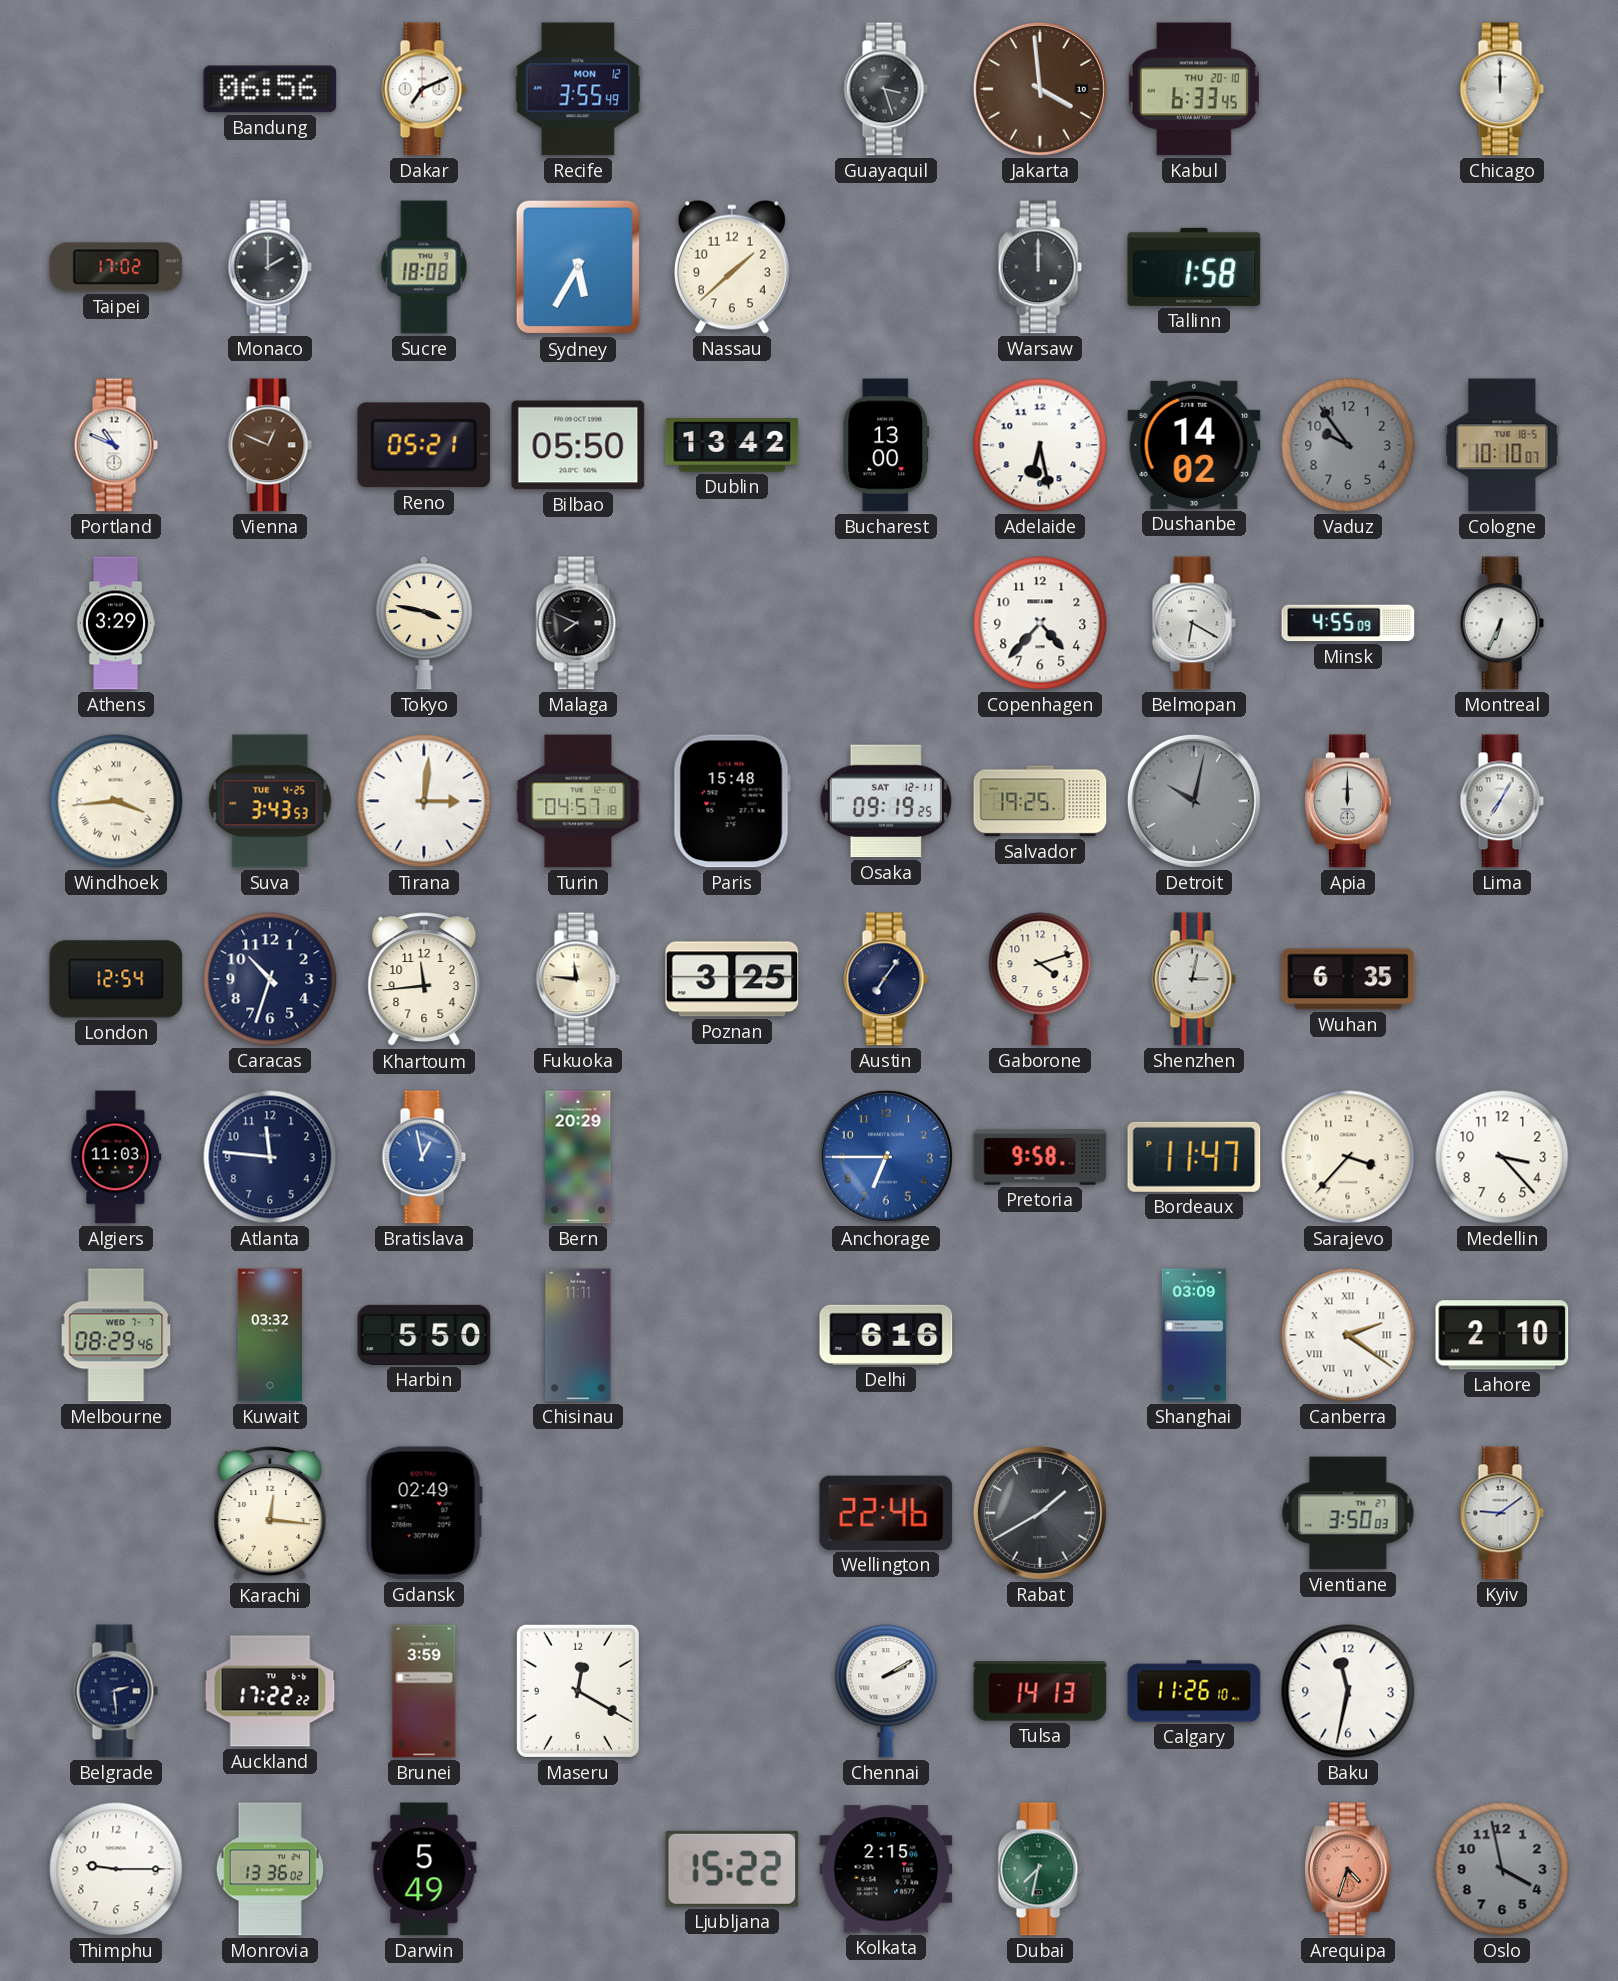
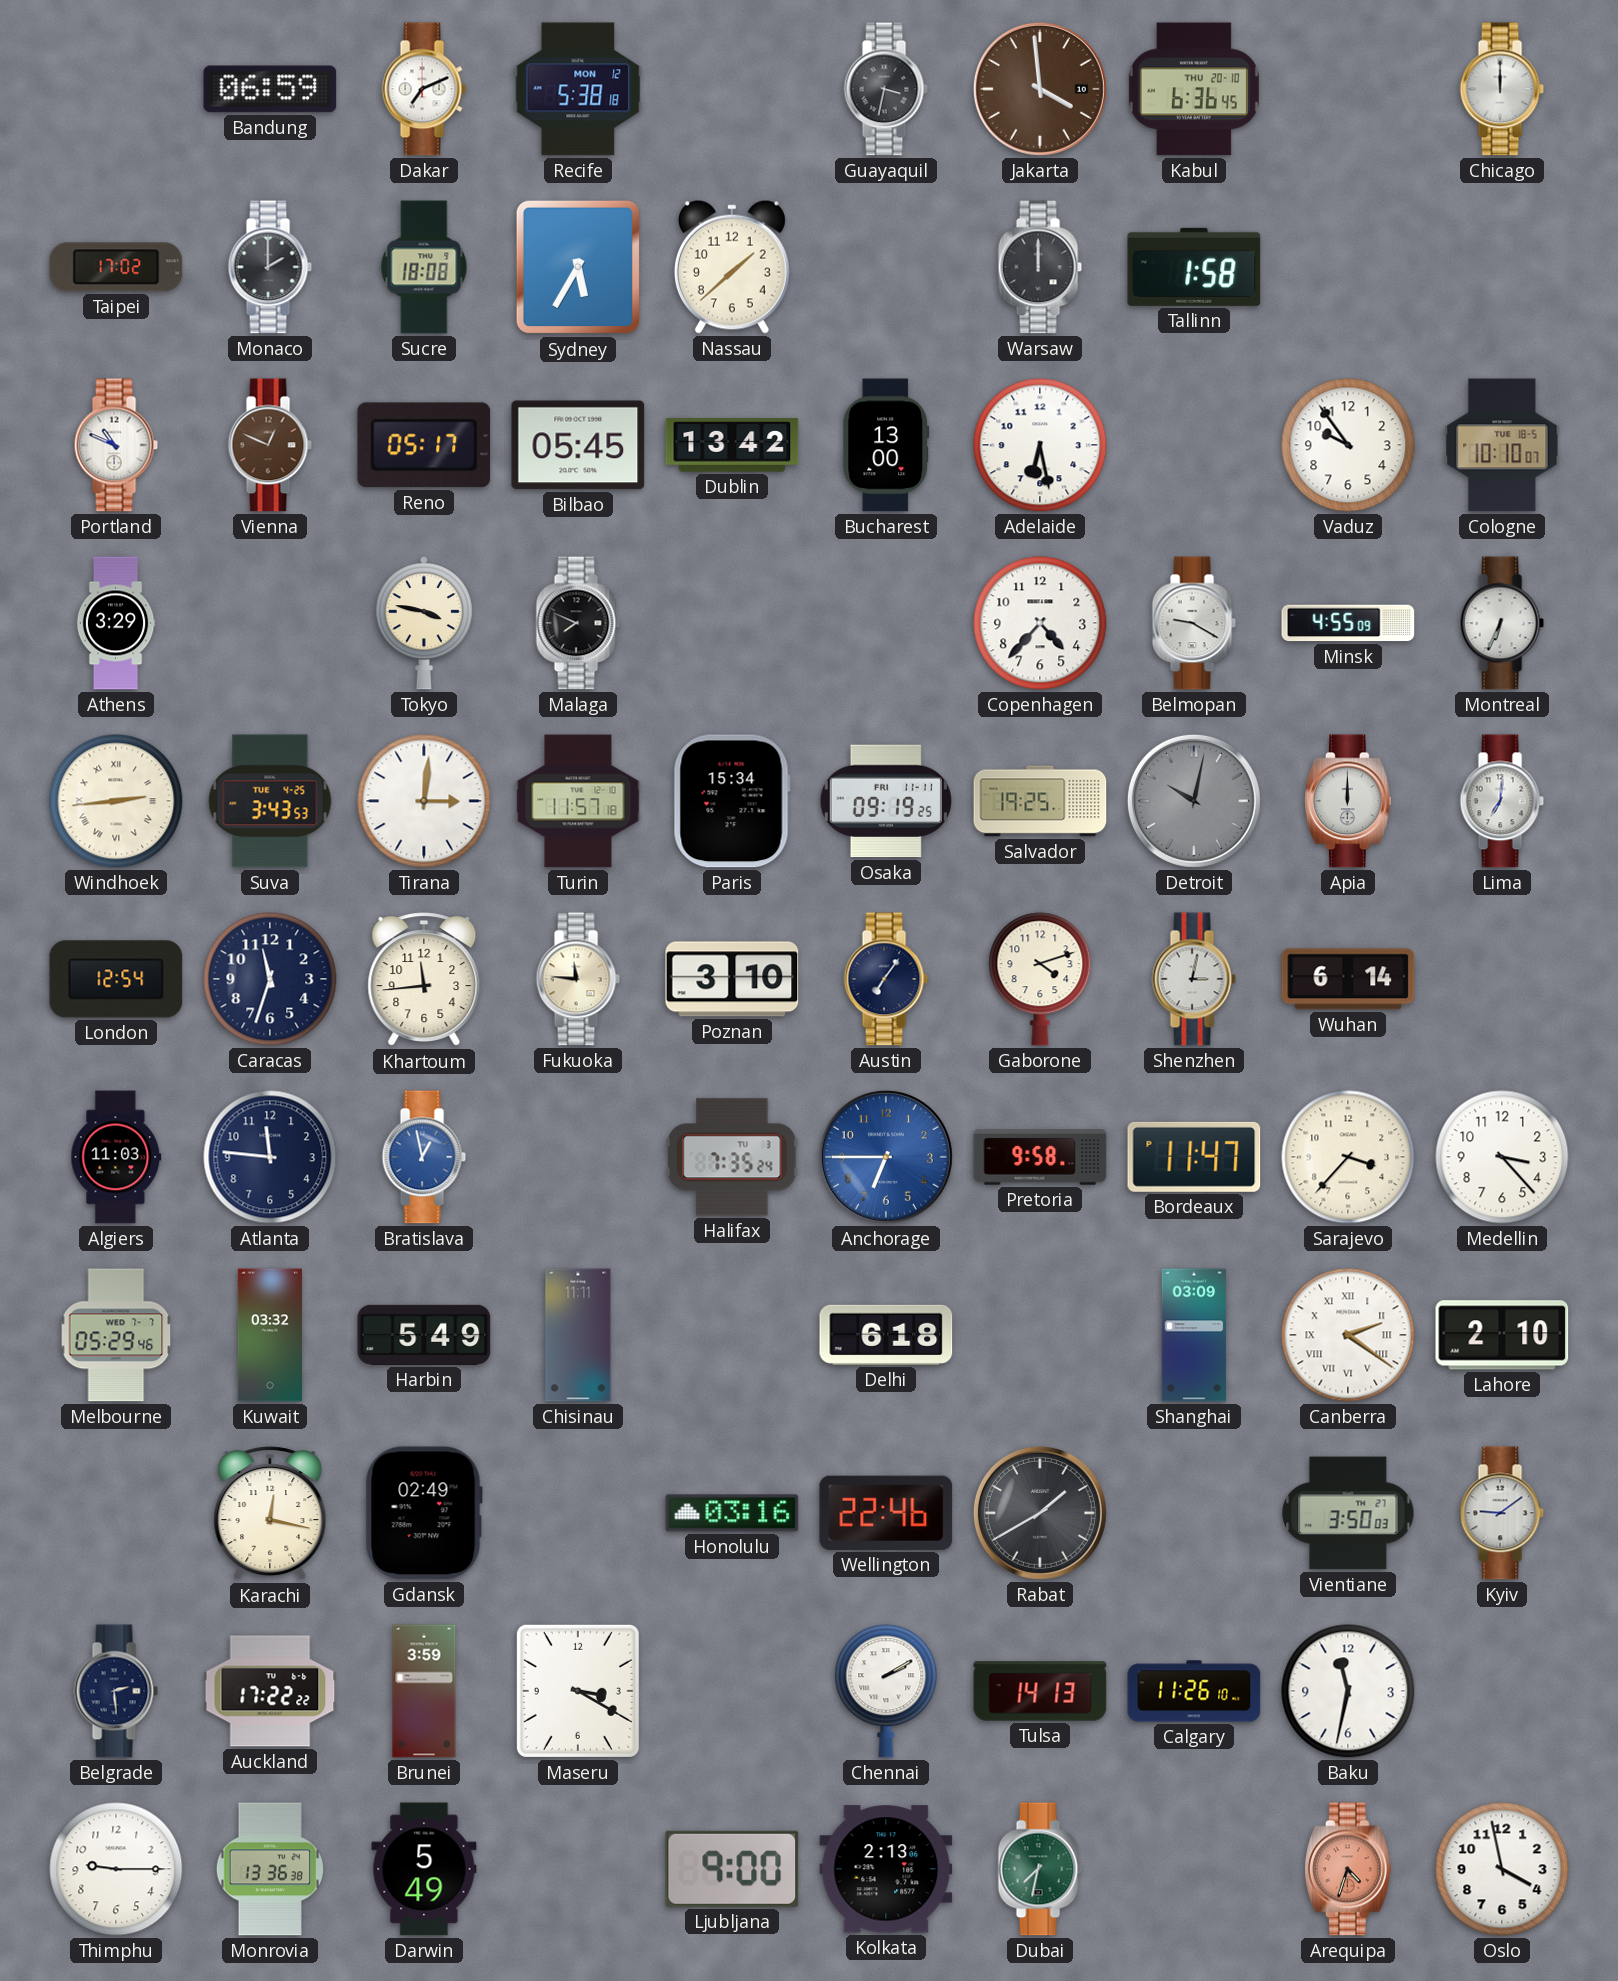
Bandung: 06:56 -> 06:59 (270, 89)
Recife: 3:55 -> 5:38 (578, 89)
Guayaquil: 3:27 -> 3:32 (886, 89)
Kabul: 6:33 -> 6:36 (1194, 89)
Reno: 05:21 -> 05:17 (424, 445)
Bilbao: 05:50 -> 05:45 (578, 445)
Dushanbe: 14:02 -> none (1194, 445)
Vaduz dial: grey -> white (1348, 445)
Belmopan: 6:20 -> 9:20 (1194, 623)
Windhoek: 3:44 -> 2:44 (116, 801)
Turin: 04:57 -> 11:57 (578, 801)
Paris: 15:48 -> 15:34 (732, 801)
Osaka date: SAT 12-11 -> FRI 11-11 (886, 801)
Lima: 7:05 -> 7:01 (1502, 801)
Caracas: 10:33 -> 11:33 (270, 979)
Poznan: 3:25 -> 3:10 (732, 979)
Wuhan: 6:35 -> 6:14 (1348, 979)
Bern: 20:29 -> none (578, 1157)
Halifax: none -> 7:35 (732, 1157)
Melbourne: 08:29 -> 05:29 (116, 1335)
Harbin: 5:50 -> 5:49 (424, 1335)
Delhi: 6:16 -> 6:18 (886, 1335)
Karachi: 12:16 -> 12:17 (270, 1514)
Honolulu: none -> 03:16 (732, 1513)
Maseru: 12:20 -> 3:20 (578, 1691)
Monrovia: 13:36:02 -> 13:36:38 (270, 1869)
Ljubljana: 15:22 -> 9:00 (732, 1869)
Kolkata: 2:15 -> 2:13 (886, 1869)
Oslo dial: grey -> white (1502, 1869)
